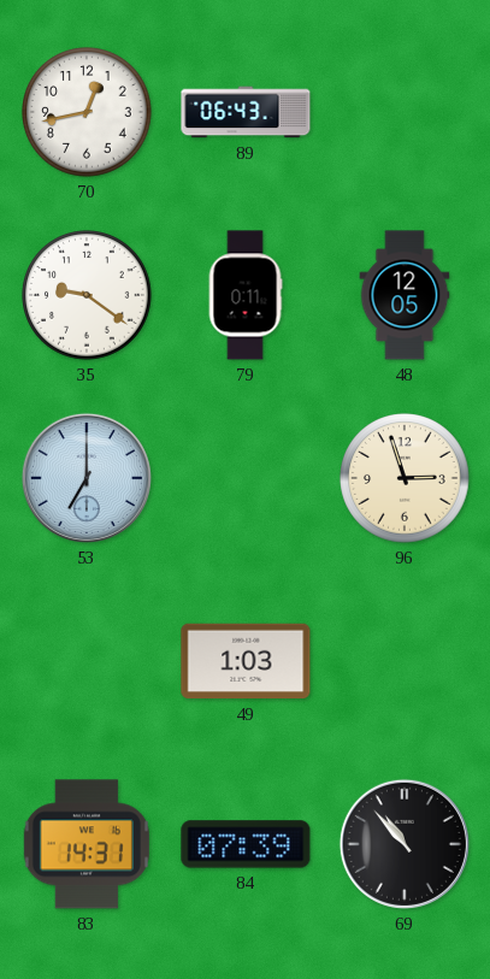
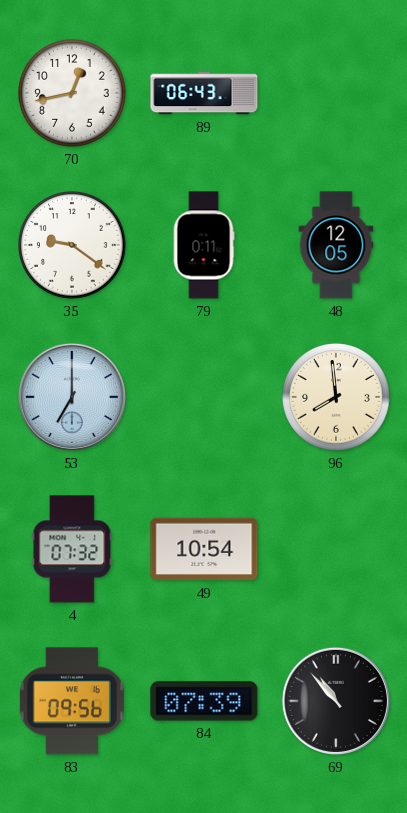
96: 2:57 -> 7:59 (336, 397)
4: none -> 07:32 (72, 549)
49: 1:03 -> 10:54 (204, 549)
83: 14:31 -> 09:56 (72, 701)
